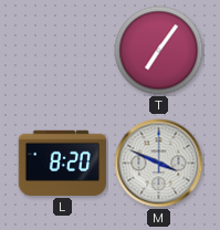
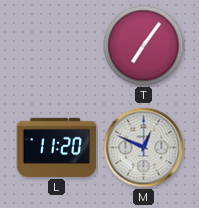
L: 8:20 -> 11:20 (57, 147)
M: 3:49 -> 12:49 (144, 148)
